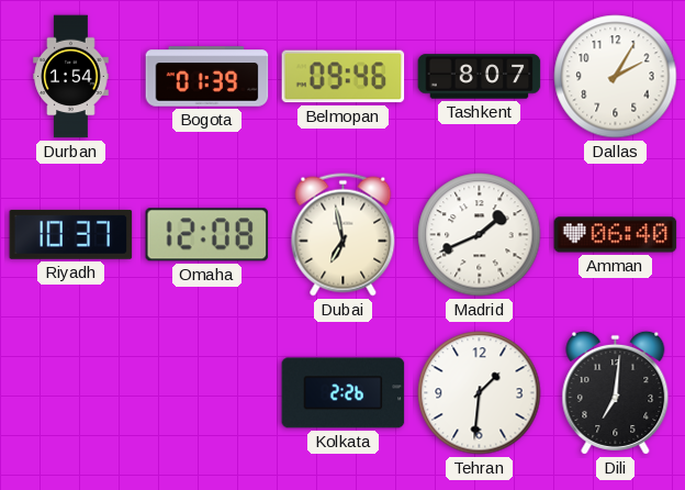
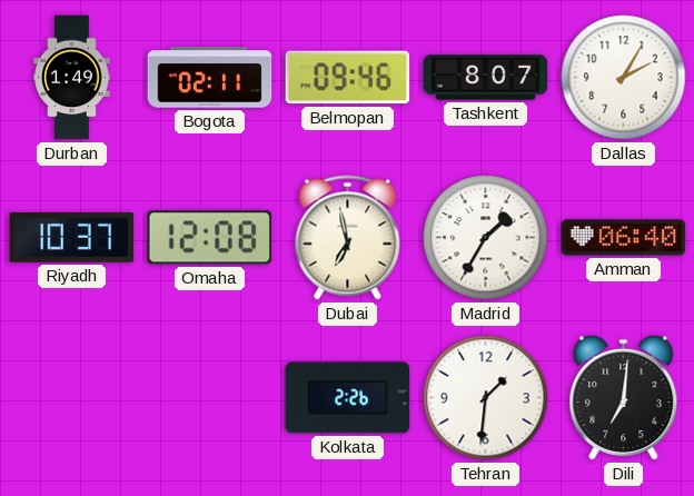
Durban: 1:54 -> 1:49 (72, 78)
Bogota: 01:39 -> 02:11 (210, 78)
Madrid: 1:41 -> 1:35 (486, 238)
